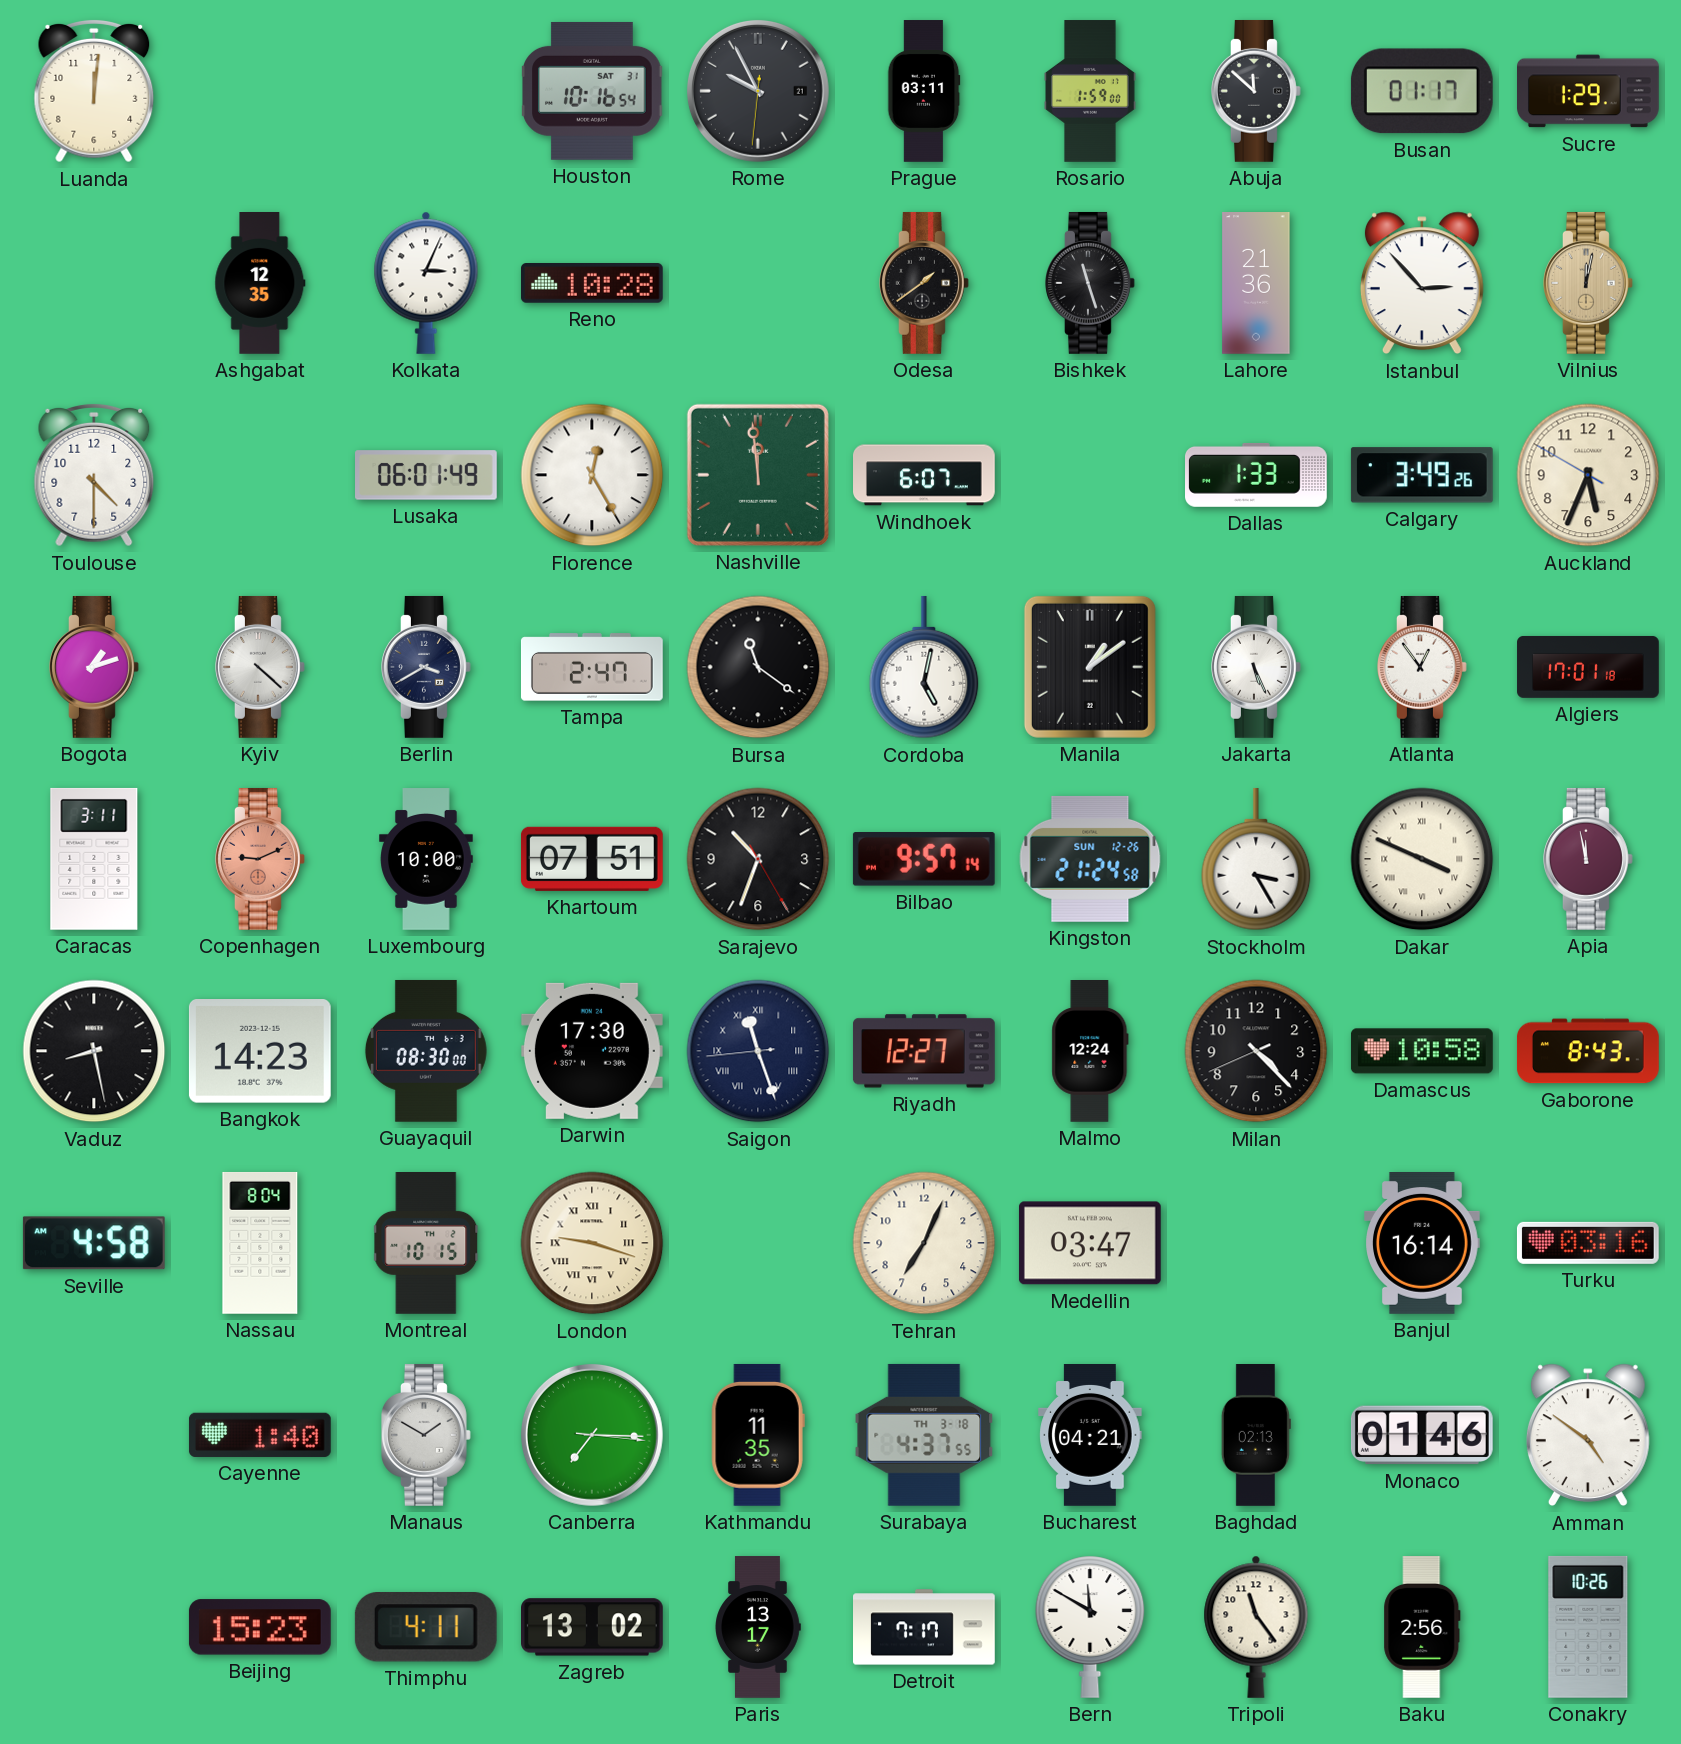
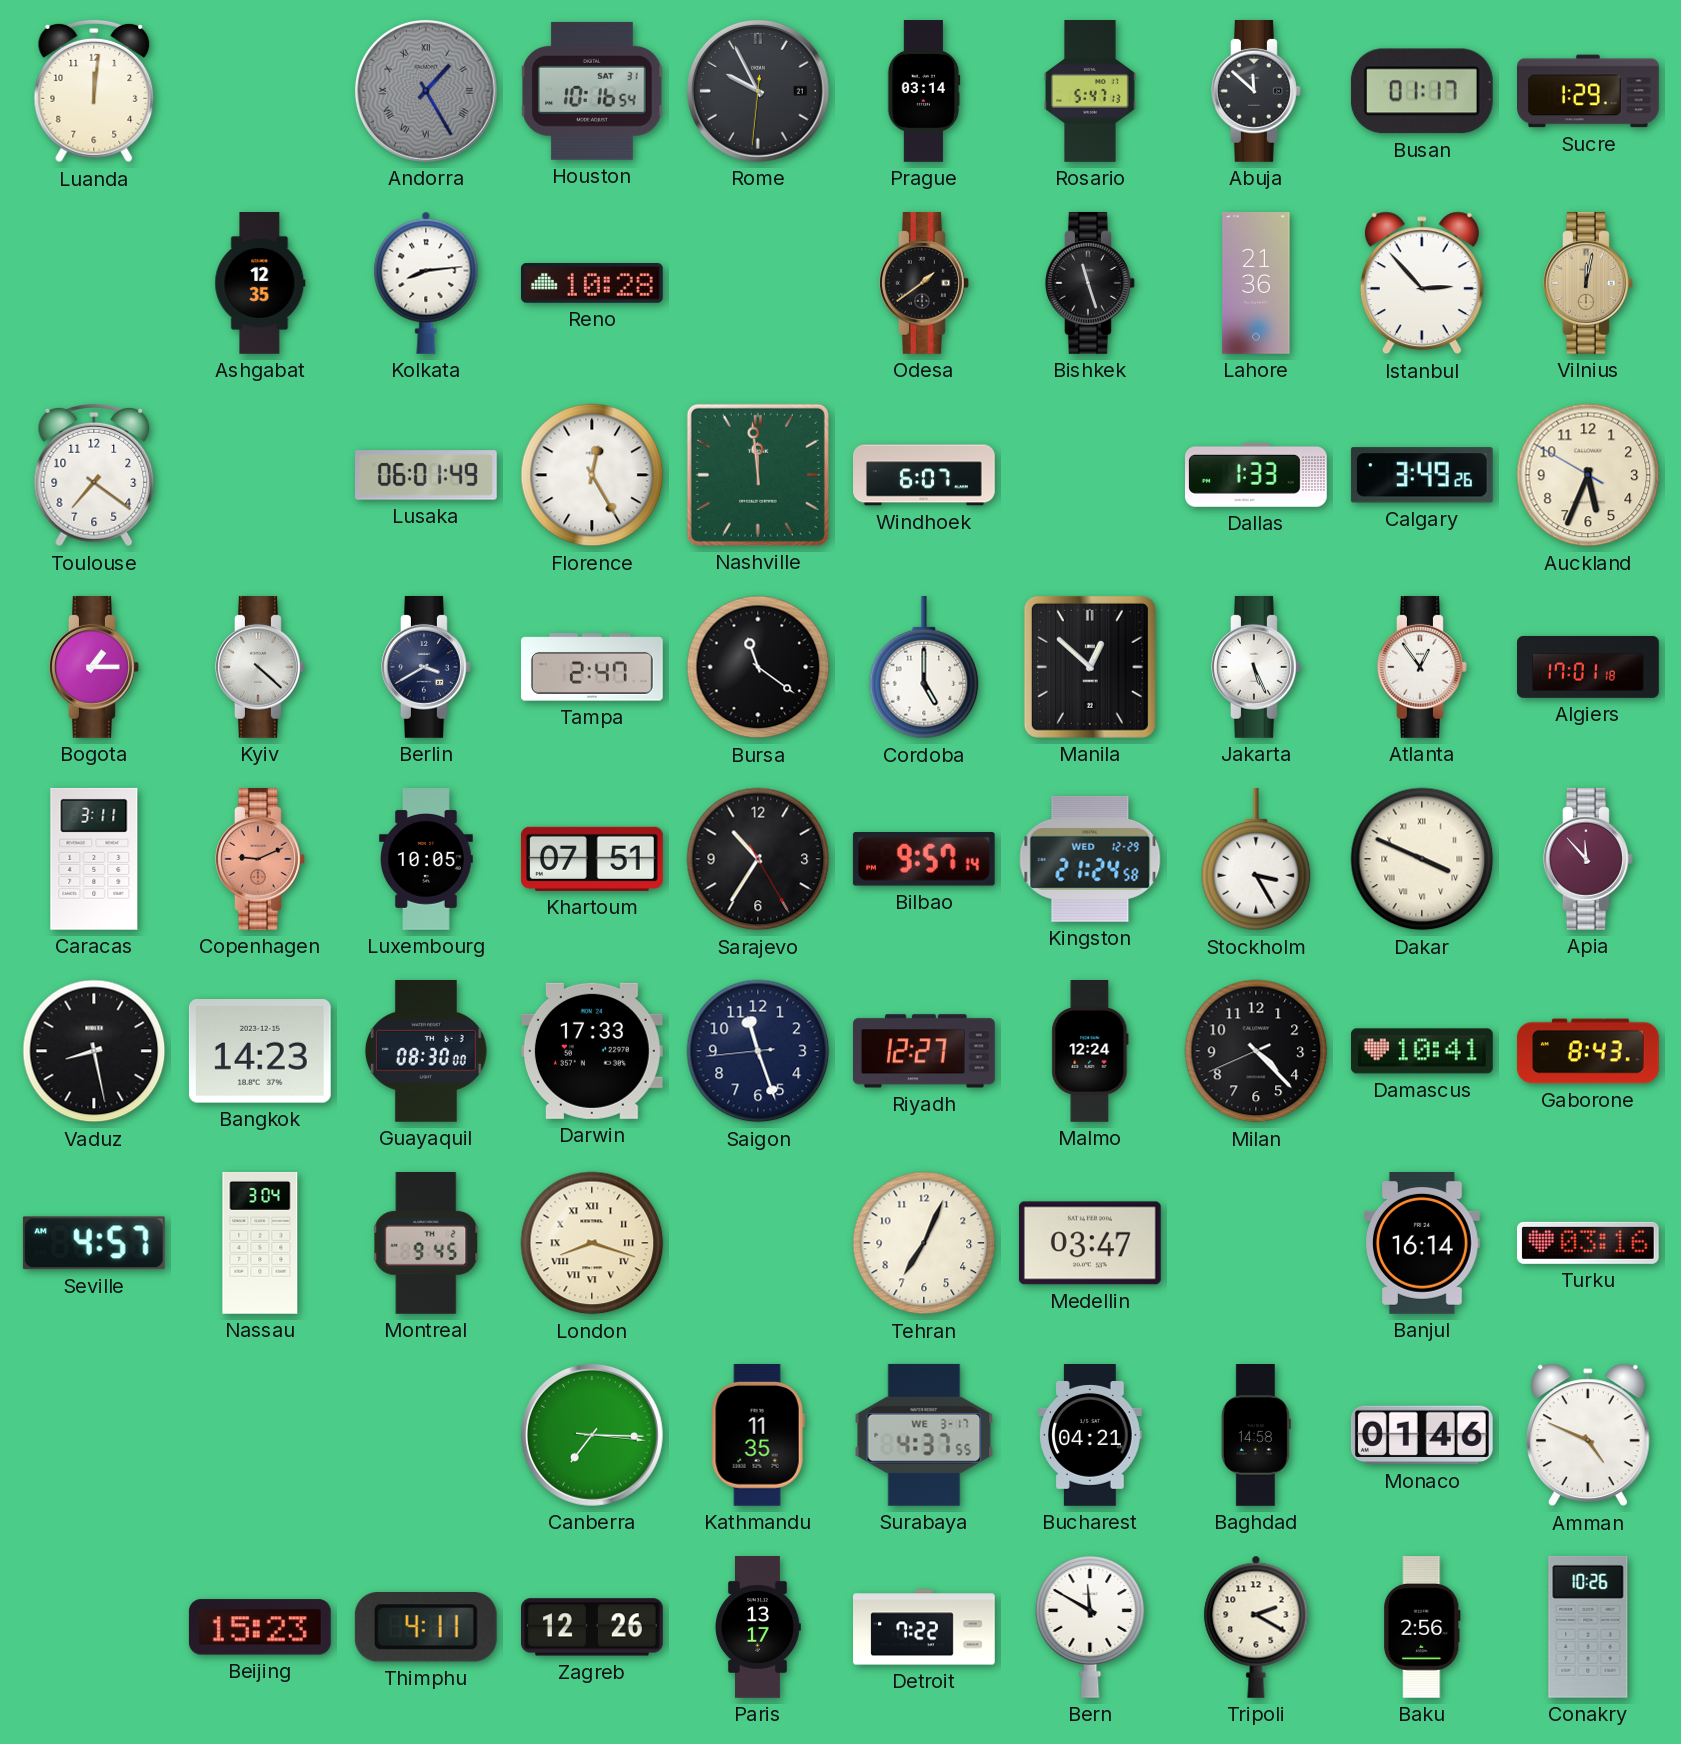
Andorra: none -> 1:25 (426, 91)
Prague: 03:11 -> 03:14 (924, 91)
Rosario: 1:59 -> 5:47 (1091, 91)
Kolkata: 3:04 -> 8:14 (426, 283)
Toulouse: 4:30 -> 7:21 (94, 475)
Bogota: 1:12 -> 1:15 (95, 667)
Cordoba: 5:02 -> 5:00 (924, 667)
Manila: 1:09 -> 12:52 (1090, 667)
Luxembourg: 10:00 -> 10:05 (426, 859)
Sarajevo: 10:33 -> 10:35 (758, 859)
Kingston date: SUN 12-26 -> WED 12-29 (1090, 859)
Apia: 11:58 -> 11:53 (1589, 859)
Darwin: 17:30 -> 17:33 (592, 1051)
Saigon numerals: Roman -> Arabic (758, 1051)
Damascus: 10:58 -> 10:41 (1422, 1051)
Seville: 4:58 -> 4:57 (94, 1243)
Nassau: 8:04 -> 3:04 (260, 1243)
Montreal: 10:15 -> 9:45 (427, 1244)
London: 9:18 -> 8:18 (592, 1243)
Cayenne: 1:40 -> none (260, 1435)
Manaus: 1:50 -> none (427, 1435)
Surabaya date: TH 3-18 -> WE 3-17 (924, 1435)
Baghdad: 02:13 -> 14:58 (1256, 1436)
Amman: 4:51 -> 4:49 (1588, 1435)
Zagreb: 13:02 -> 12:26 (593, 1627)
Detroit: 7:17 -> 7:22 (925, 1627)
Tripoli: 11:24 -> 2:20 (1256, 1627)
